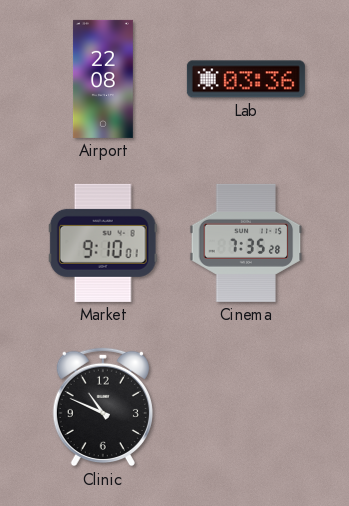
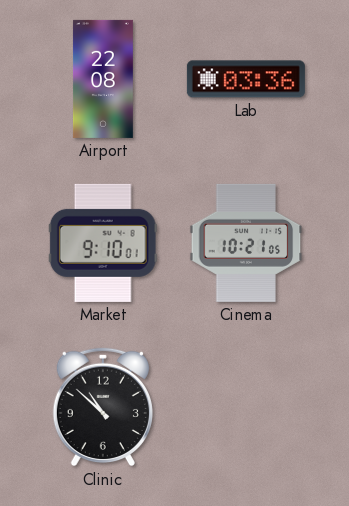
Cinema: 7:35 -> 10:21 (246, 243)
Clinic: 10:49 -> 10:52 (103, 407)
